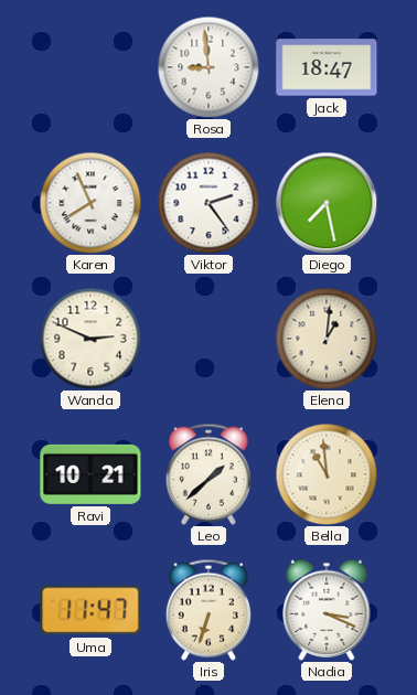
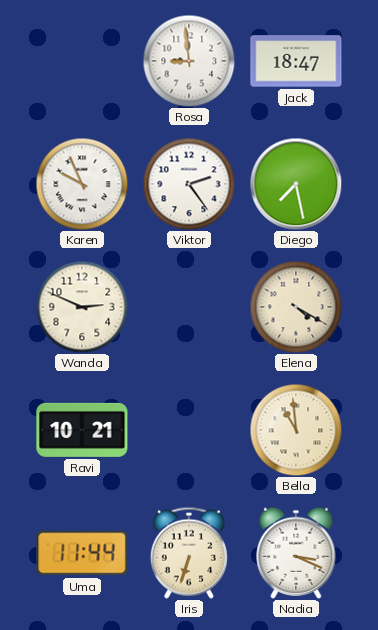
Karen: 7:56 -> 9:56 (82, 184)
Elena: 1:01 -> 4:20 (296, 307)
Leo: 1:38 -> none (209, 474)
Uma: 11:47 -> 11:44 (82, 553)
